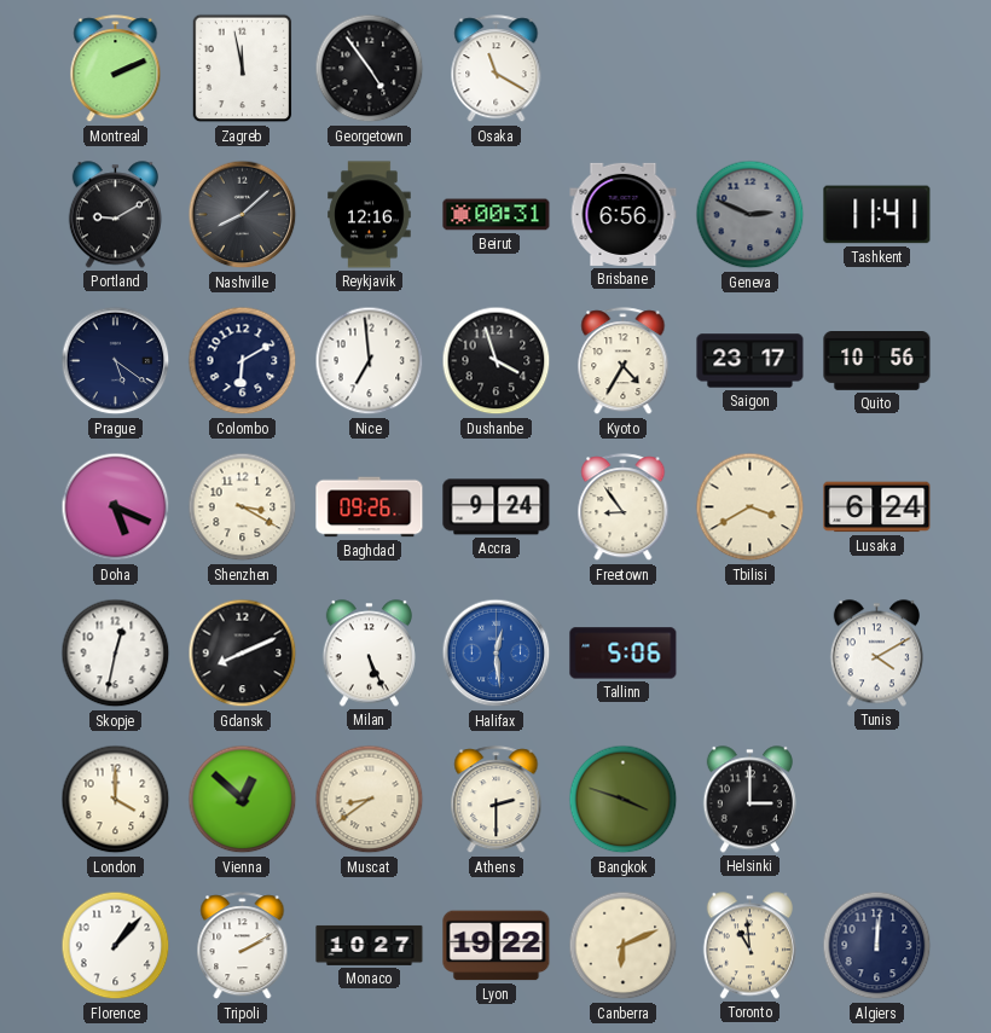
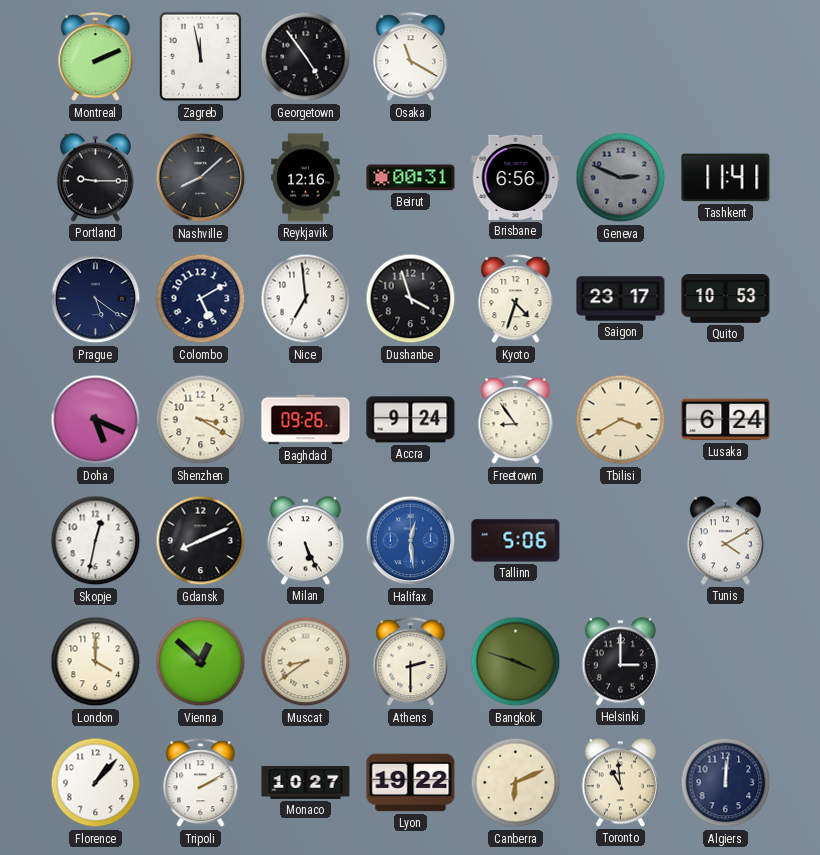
Portland: 9:10 -> 9:15 (95, 178)
Colombo: 6:10 -> 5:10 (201, 299)
Kyoto: 4:35 -> 4:33 (516, 299)
Quito: 10:56 -> 10:53 (726, 299)
